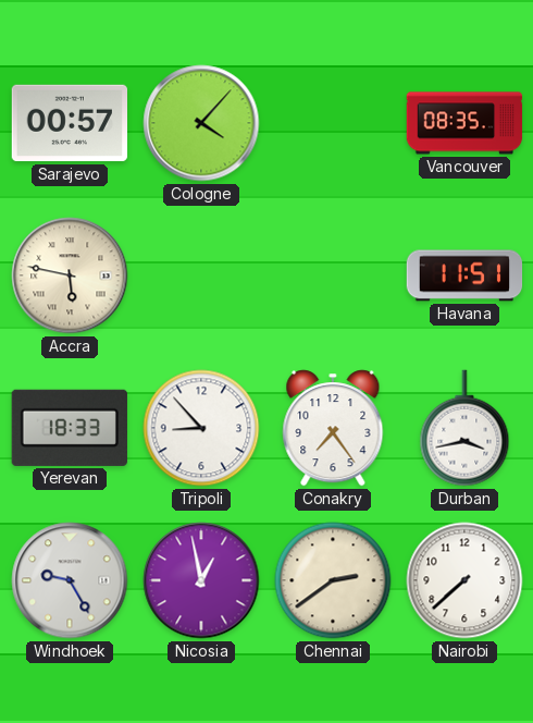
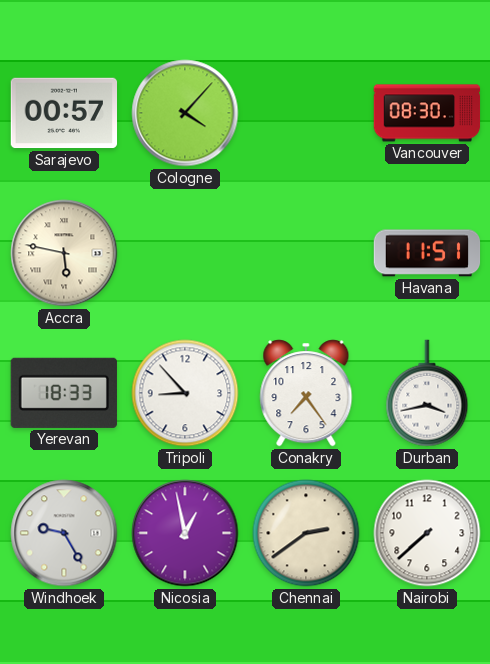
Vancouver: 08:35 -> 08:30 (427, 113)
